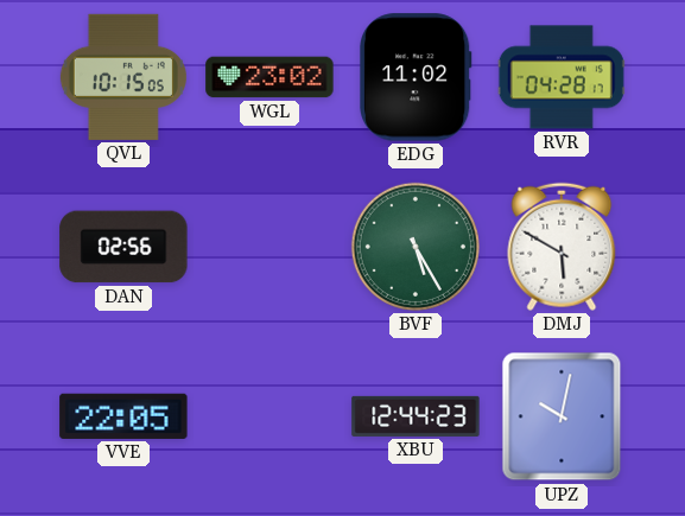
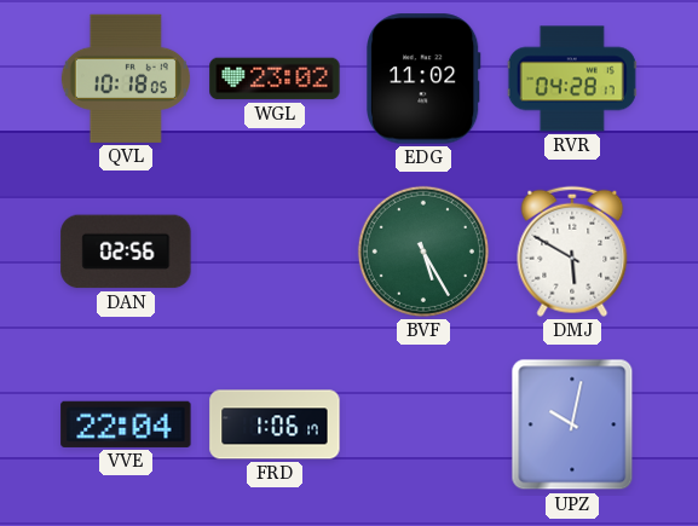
QVL: 10:15 -> 10:18 (126, 79)
VVE: 22:05 -> 22:04 (126, 424)
FRD: none -> 1:06 (275, 424)
XBU: 12:44 -> none (416, 416)
